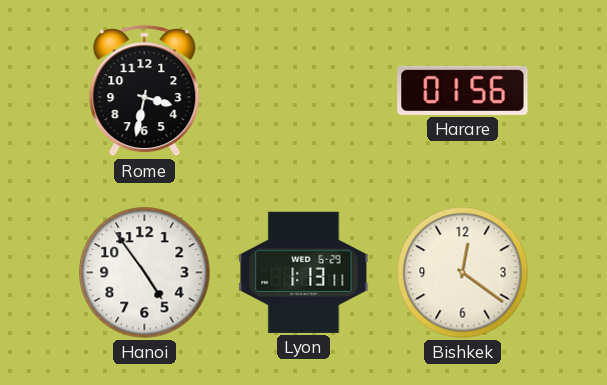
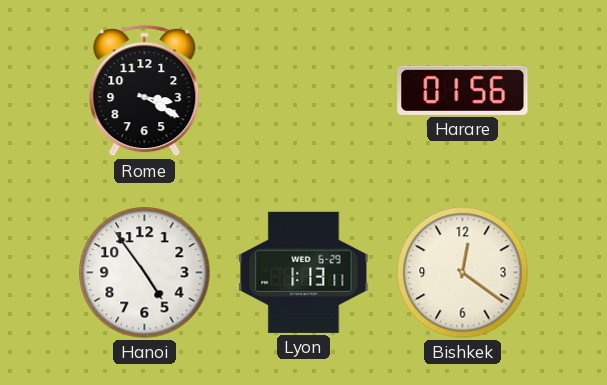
Rome: 3:32 -> 3:20 (145, 91)
